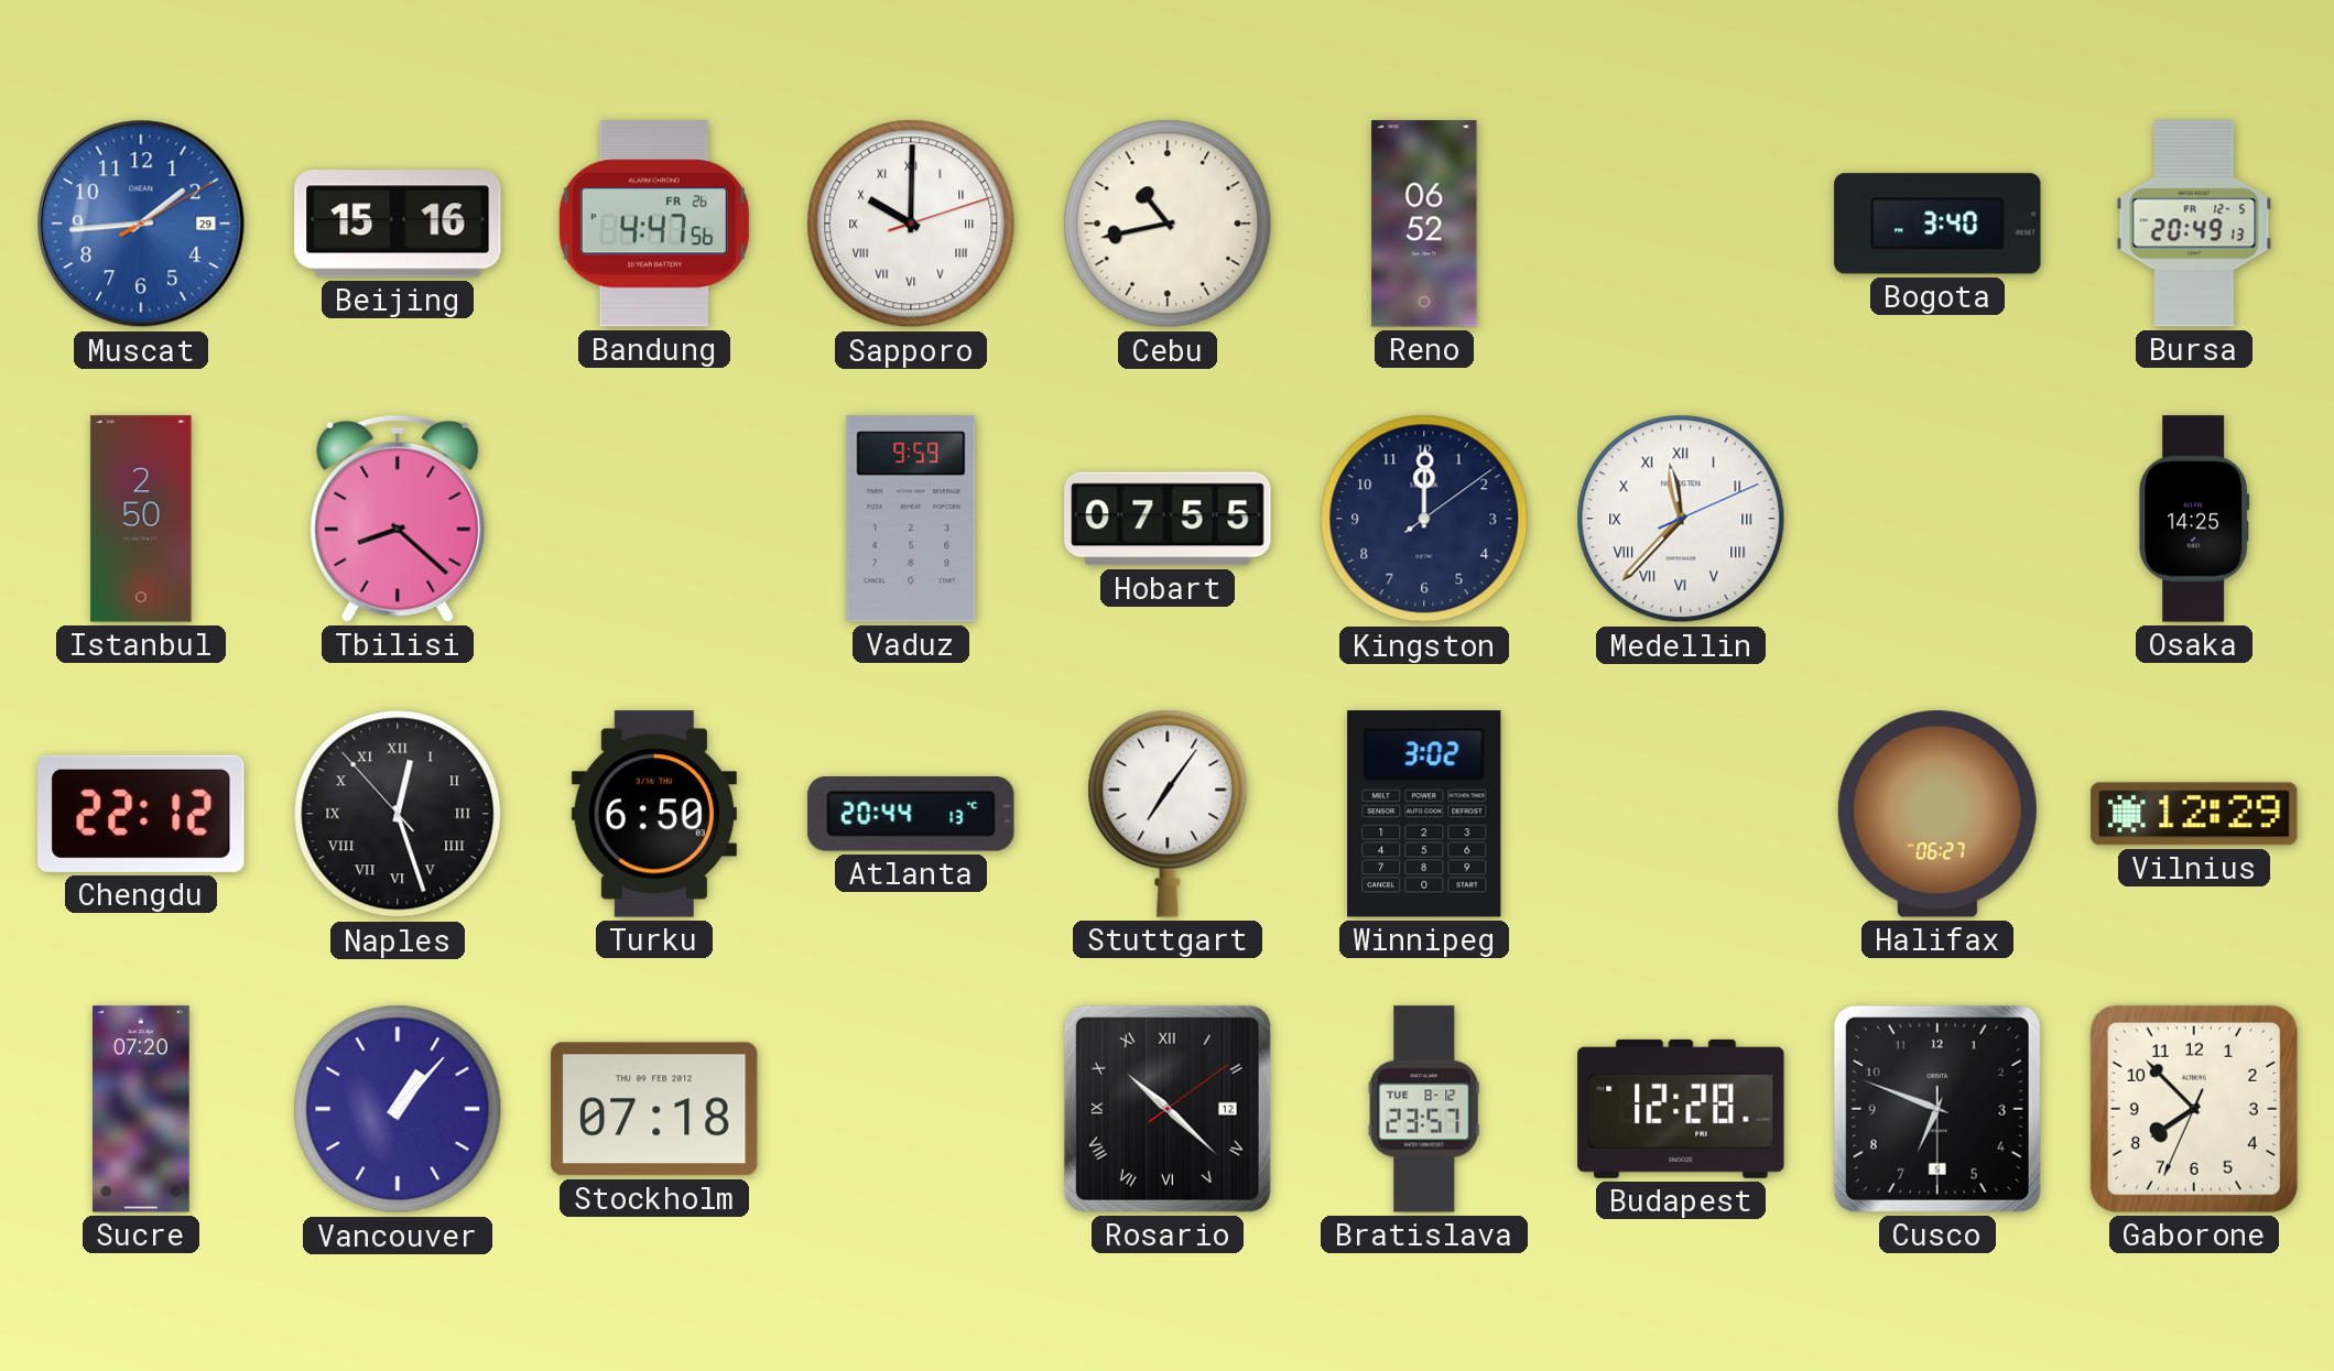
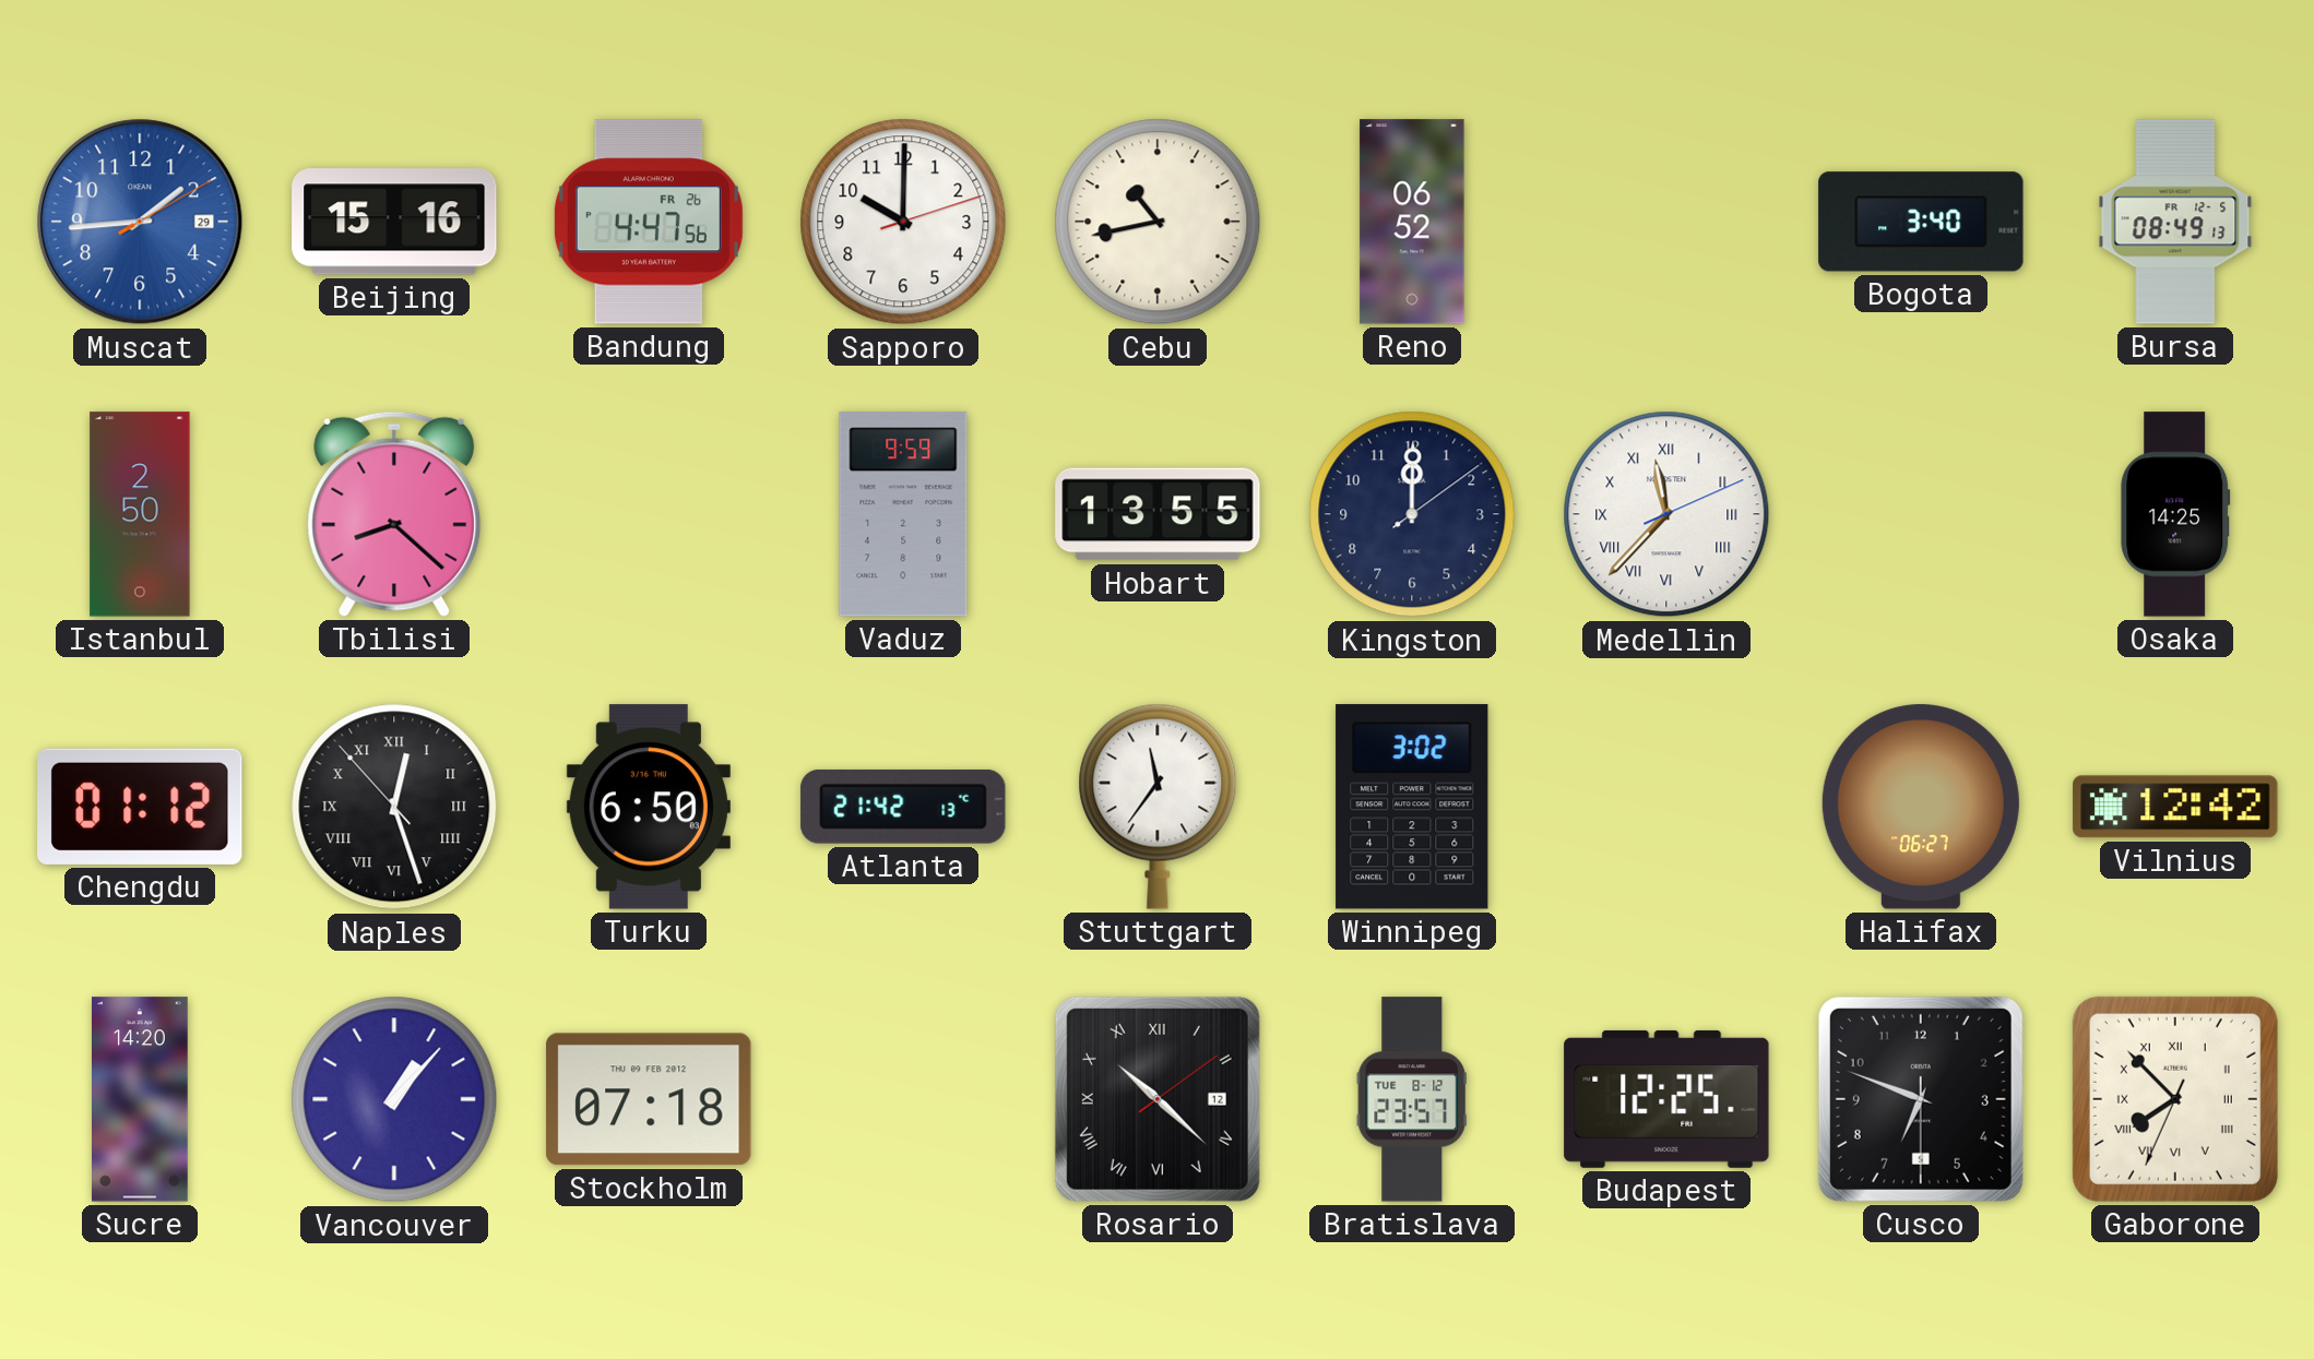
Sapporo numerals: Roman -> Arabic (903, 222)
Bursa: 20:49 -> 08:49 (2175, 222)
Hobart: 07:55 -> 13:55 (1158, 514)
Chengdu: 22:12 -> 01:12 (140, 807)
Atlanta: 20:44 -> 21:42 (903, 807)
Stuttgart: 7:06 -> 11:36 (1158, 807)
Vilnius: 12:29 -> 12:42 (2175, 807)
Sucre: 07:20 -> 14:20 (141, 1099)
Budapest: 12:28 -> 12:25 (1666, 1099)
Gaborone numerals: Arabic -> Roman (2175, 1099)
